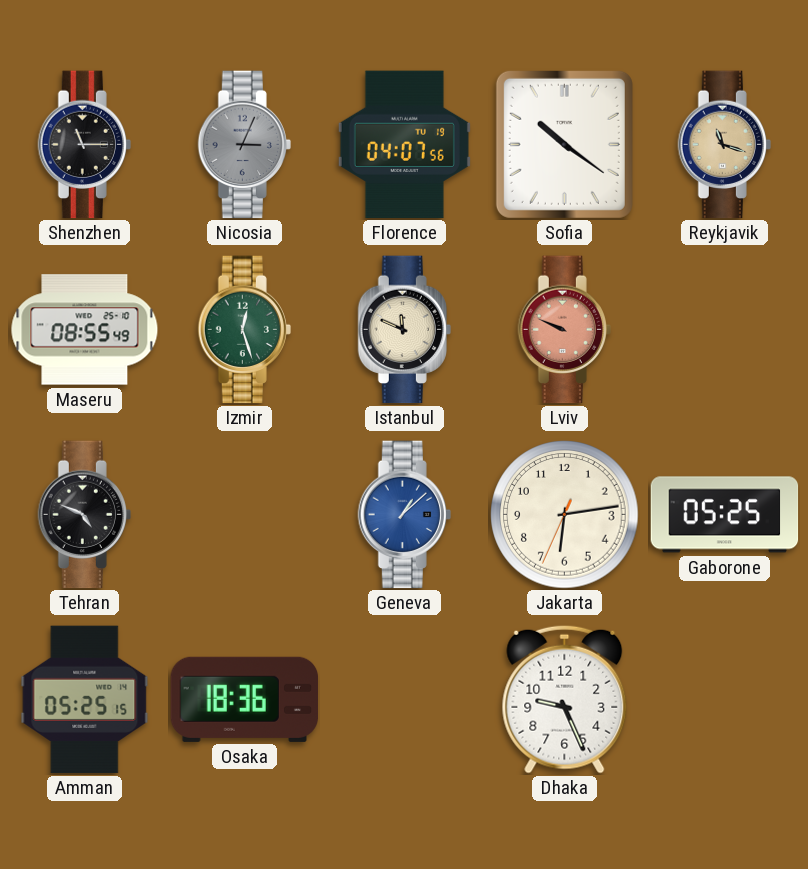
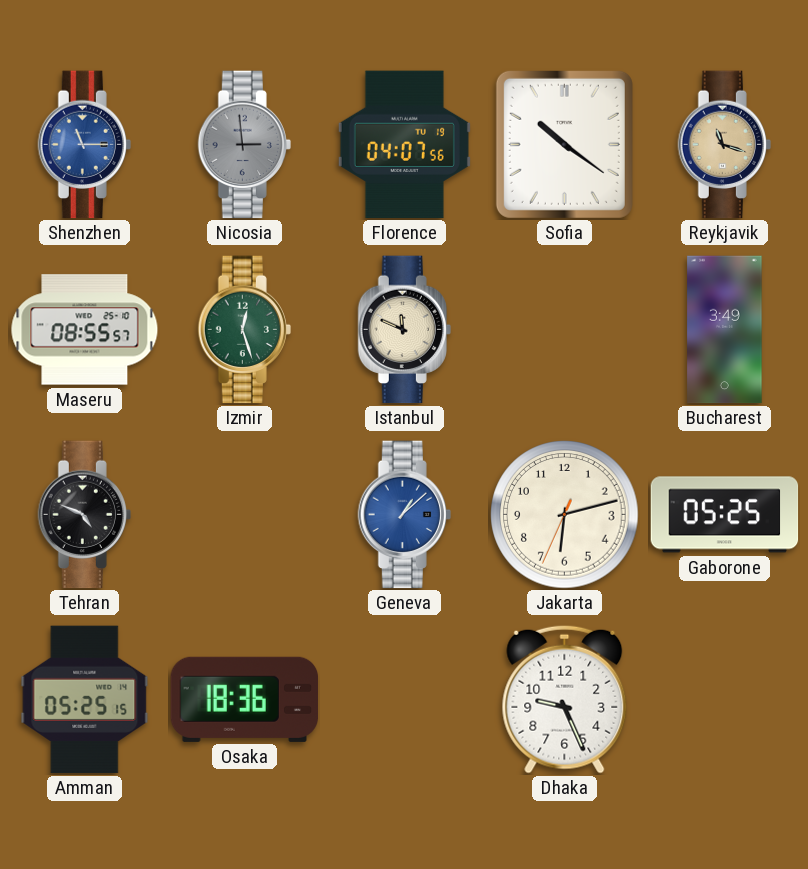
Shenzhen dial: black -> blue (84, 145)
Nicosia: 3:04 -> 2:59 (244, 145)
Maseru: 08:55:49 -> 08:55:57 (85, 330)
Lviv: 9:49 -> none (564, 330)
Bucharest: none -> 3:49 (725, 330)
Jakarta: 6:13 -> 6:12 (565, 515)
